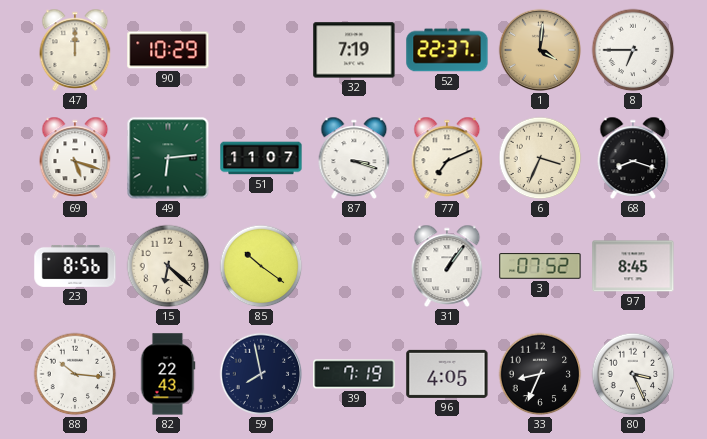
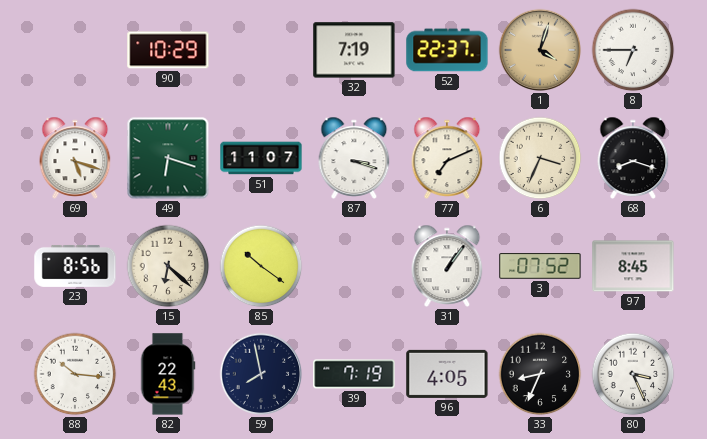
47: 12:00 -> none (75, 50)
1: 4:01 -> 4:03 (540, 50)
49: 6:14 -> 6:18 (168, 158)
